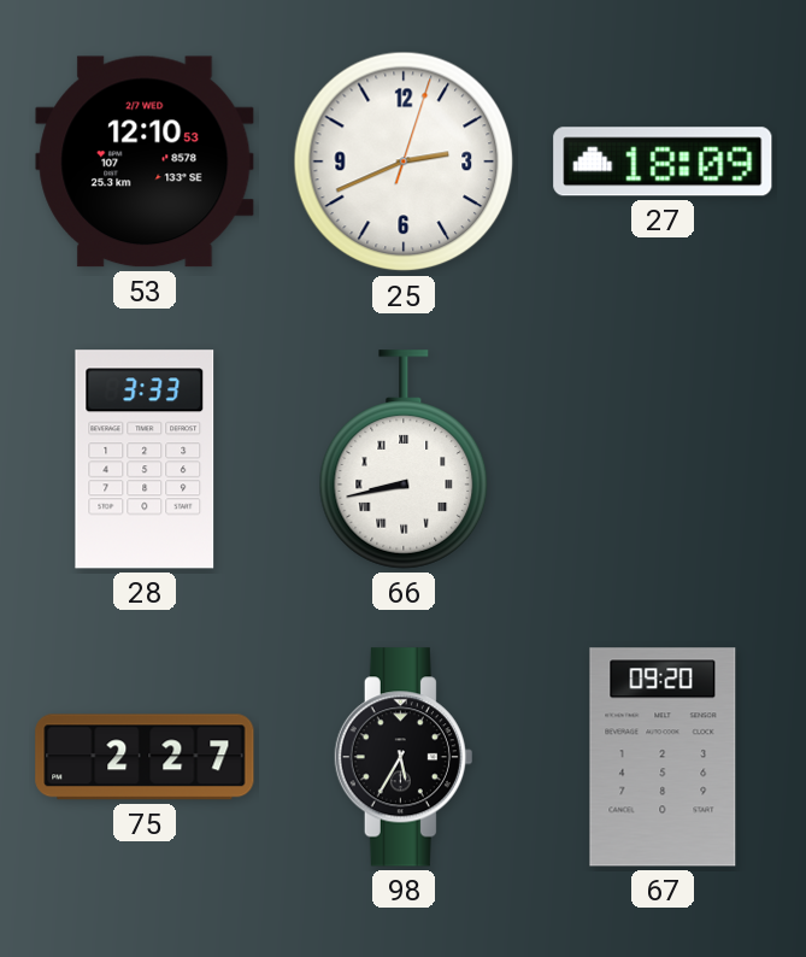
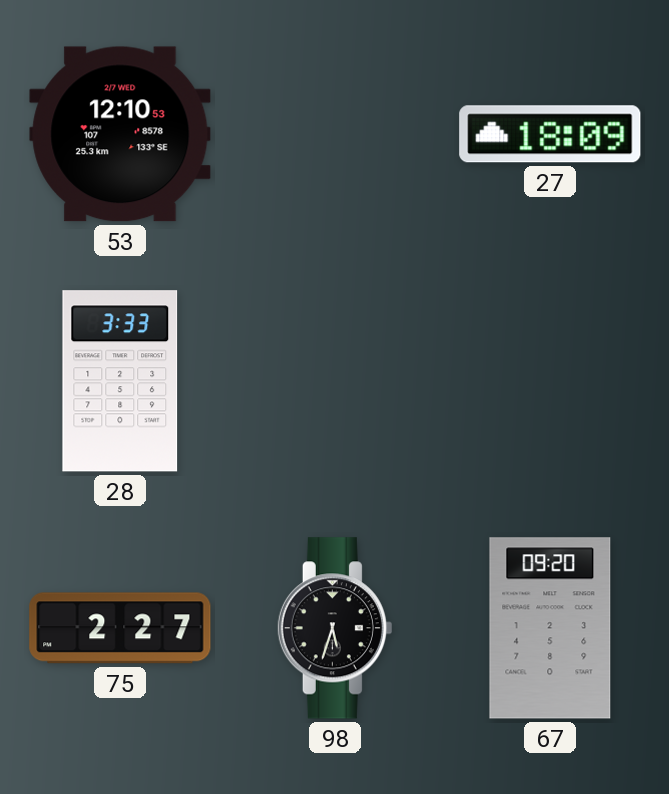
25: 2:41 -> none (404, 162)
66: 8:43 -> none (404, 459)
98: 5:35 -> 5:33 (335, 628)
